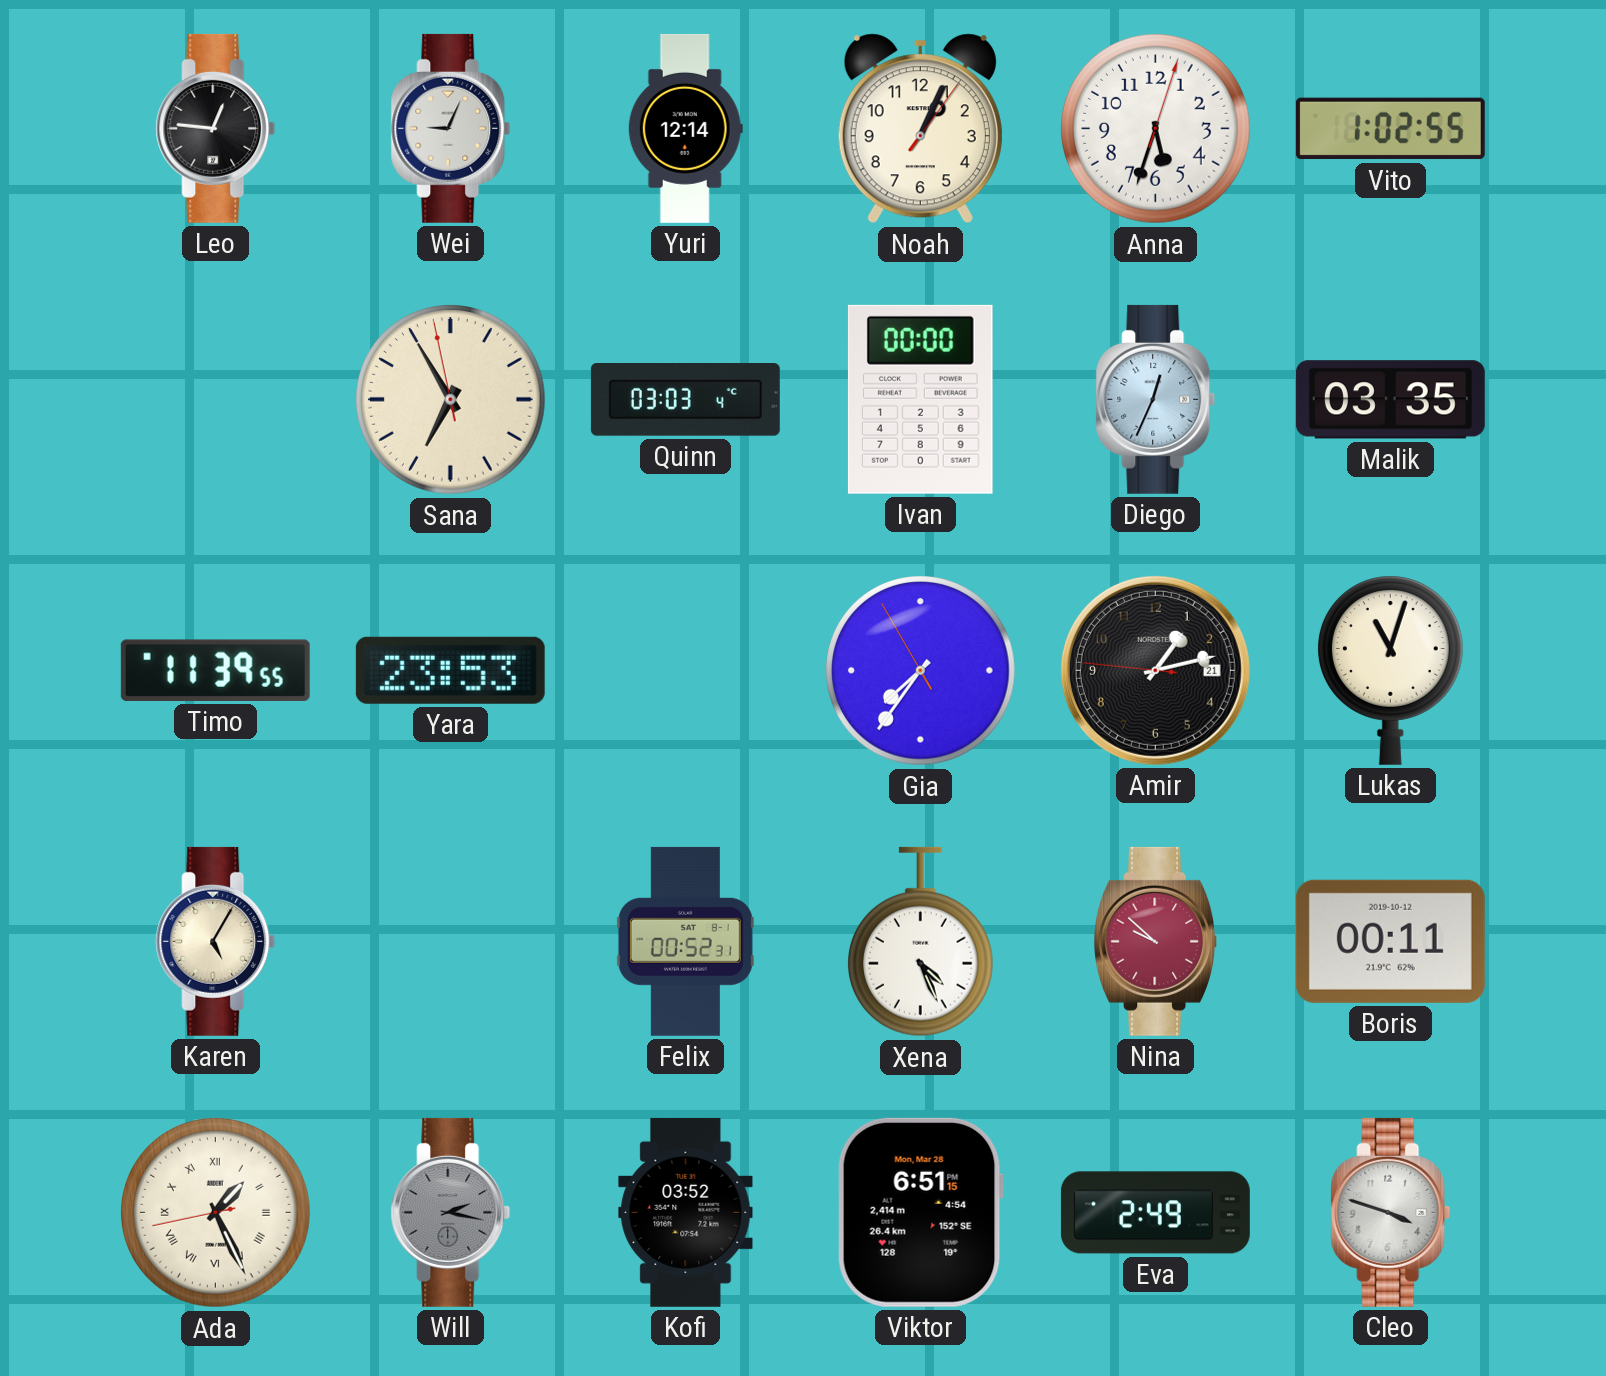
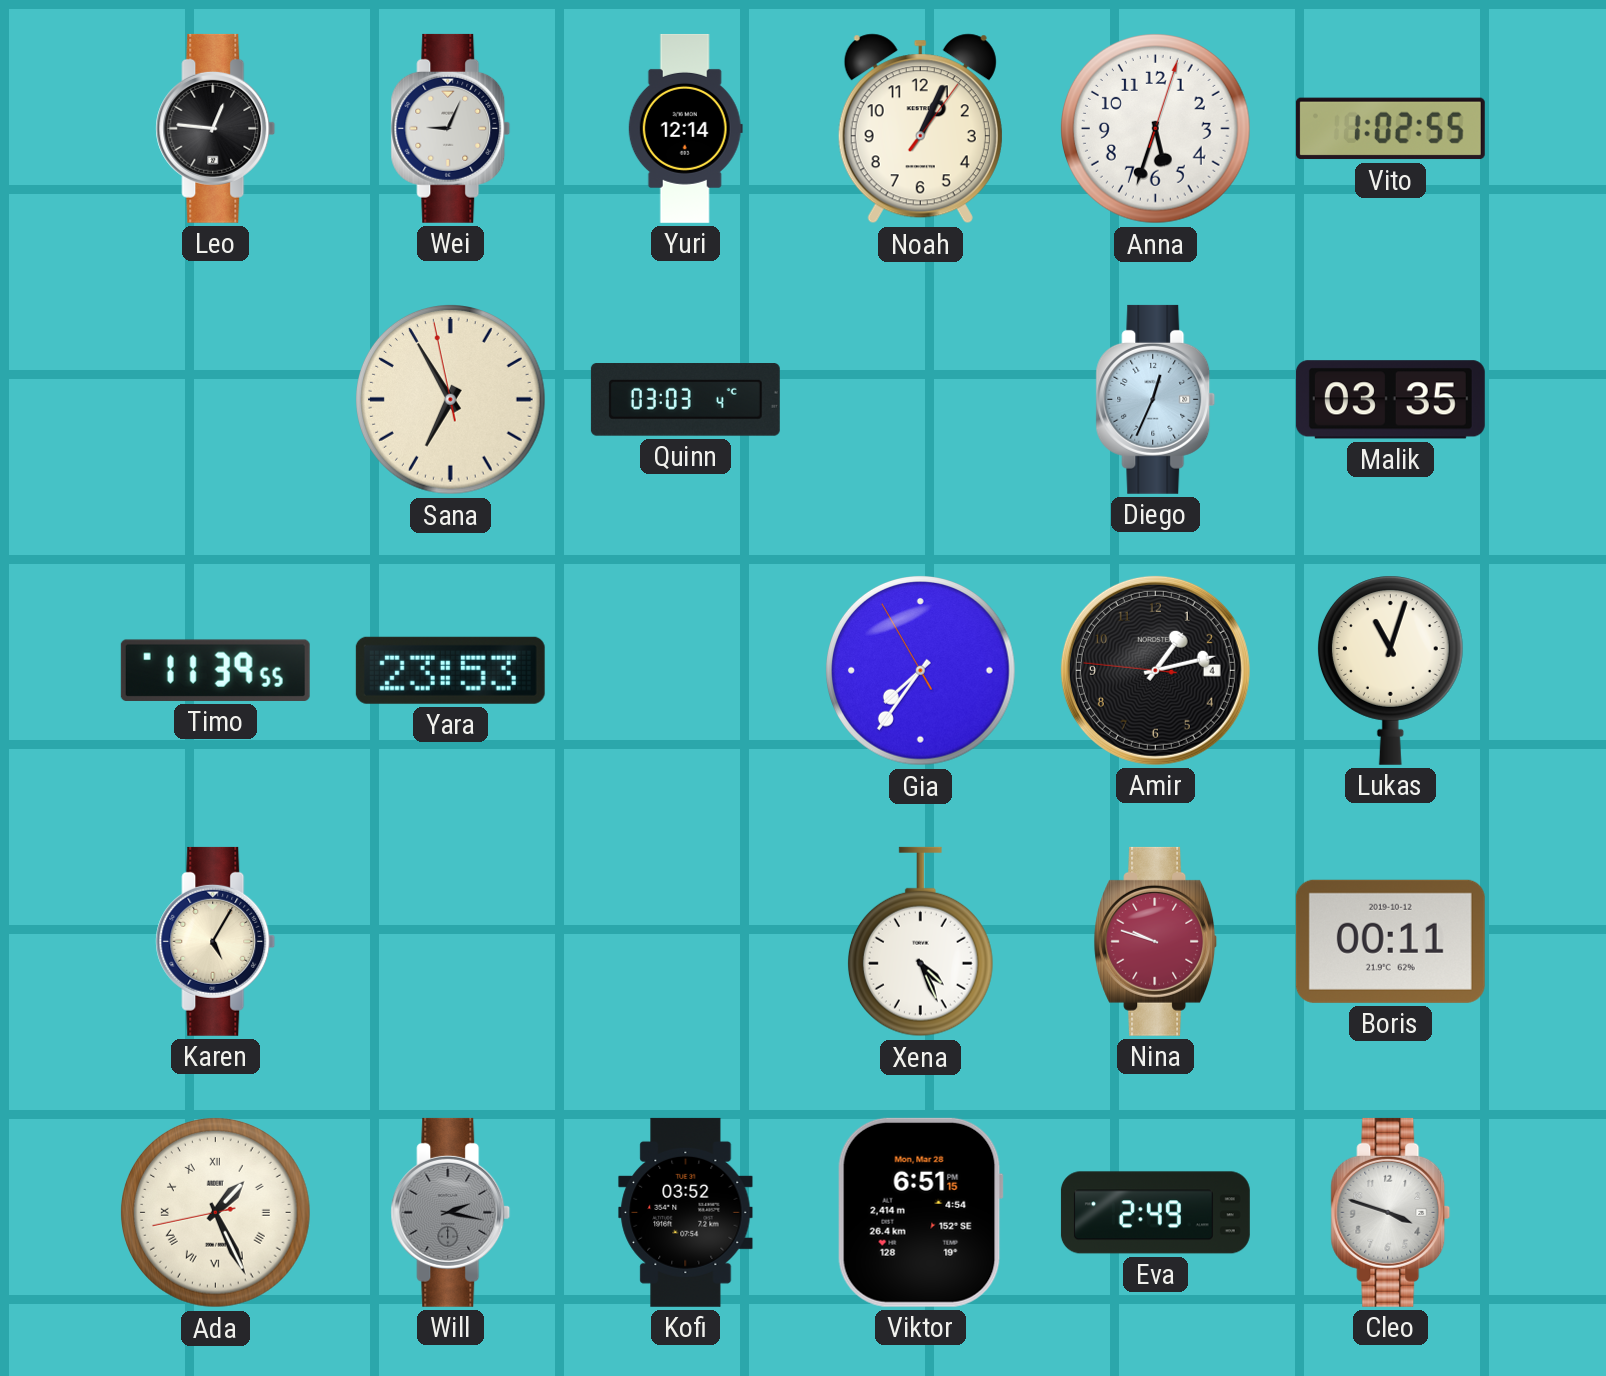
Ivan: 00:00 -> none (920, 399)
Amir date: 21 -> 4 (1155, 670)
Felix: 00:52 -> none (685, 941)
Nina: 9:52 -> 9:48 (1156, 941)
